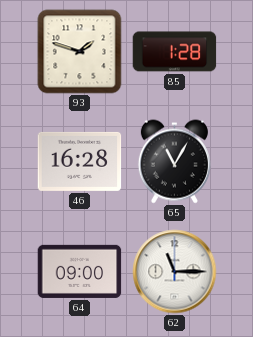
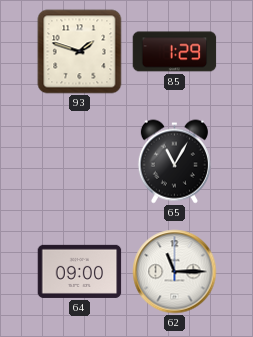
85: 1:28 -> 1:29 (175, 52)
46: 16:28 -> none (80, 161)
